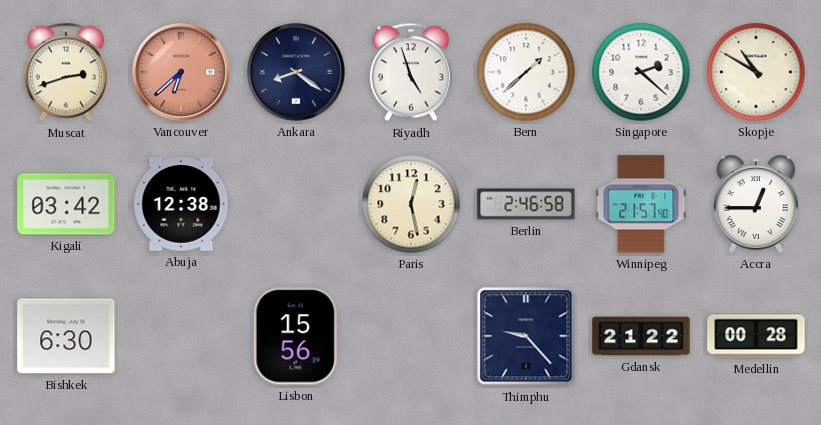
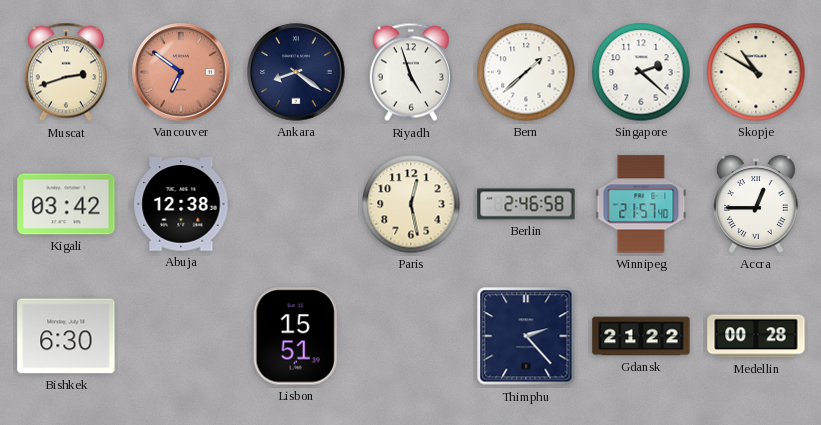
Vancouver: 6:38 -> 6:51 (181, 72)
Lisbon: 15:56 -> 15:51 (296, 336)
Thimphu: 9:23 -> 2:23 (526, 336)
